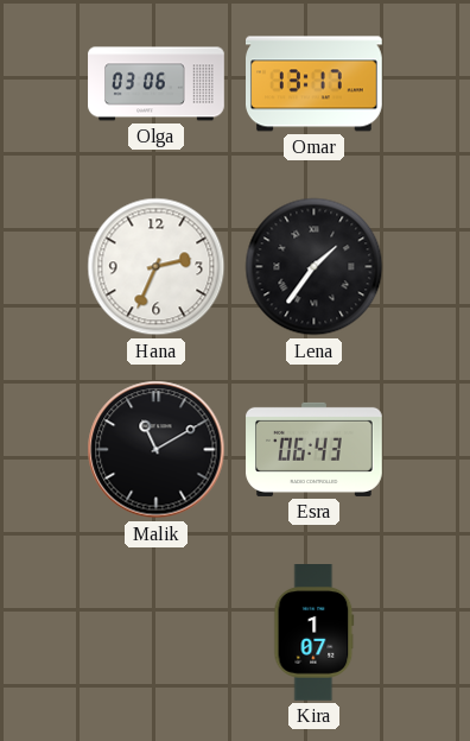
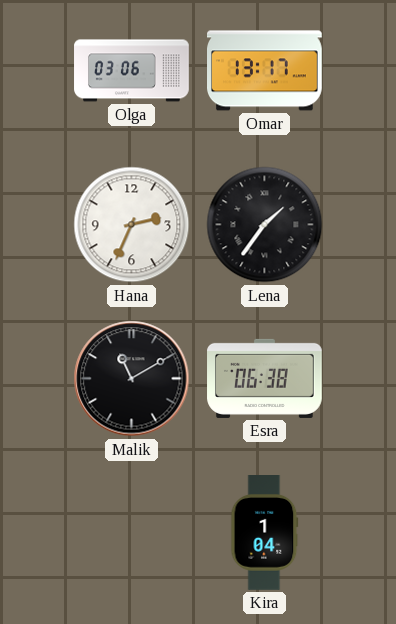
Esra: 06:43 -> 06:38 (265, 378)
Kira: 1:07 -> 1:04 (265, 533)
